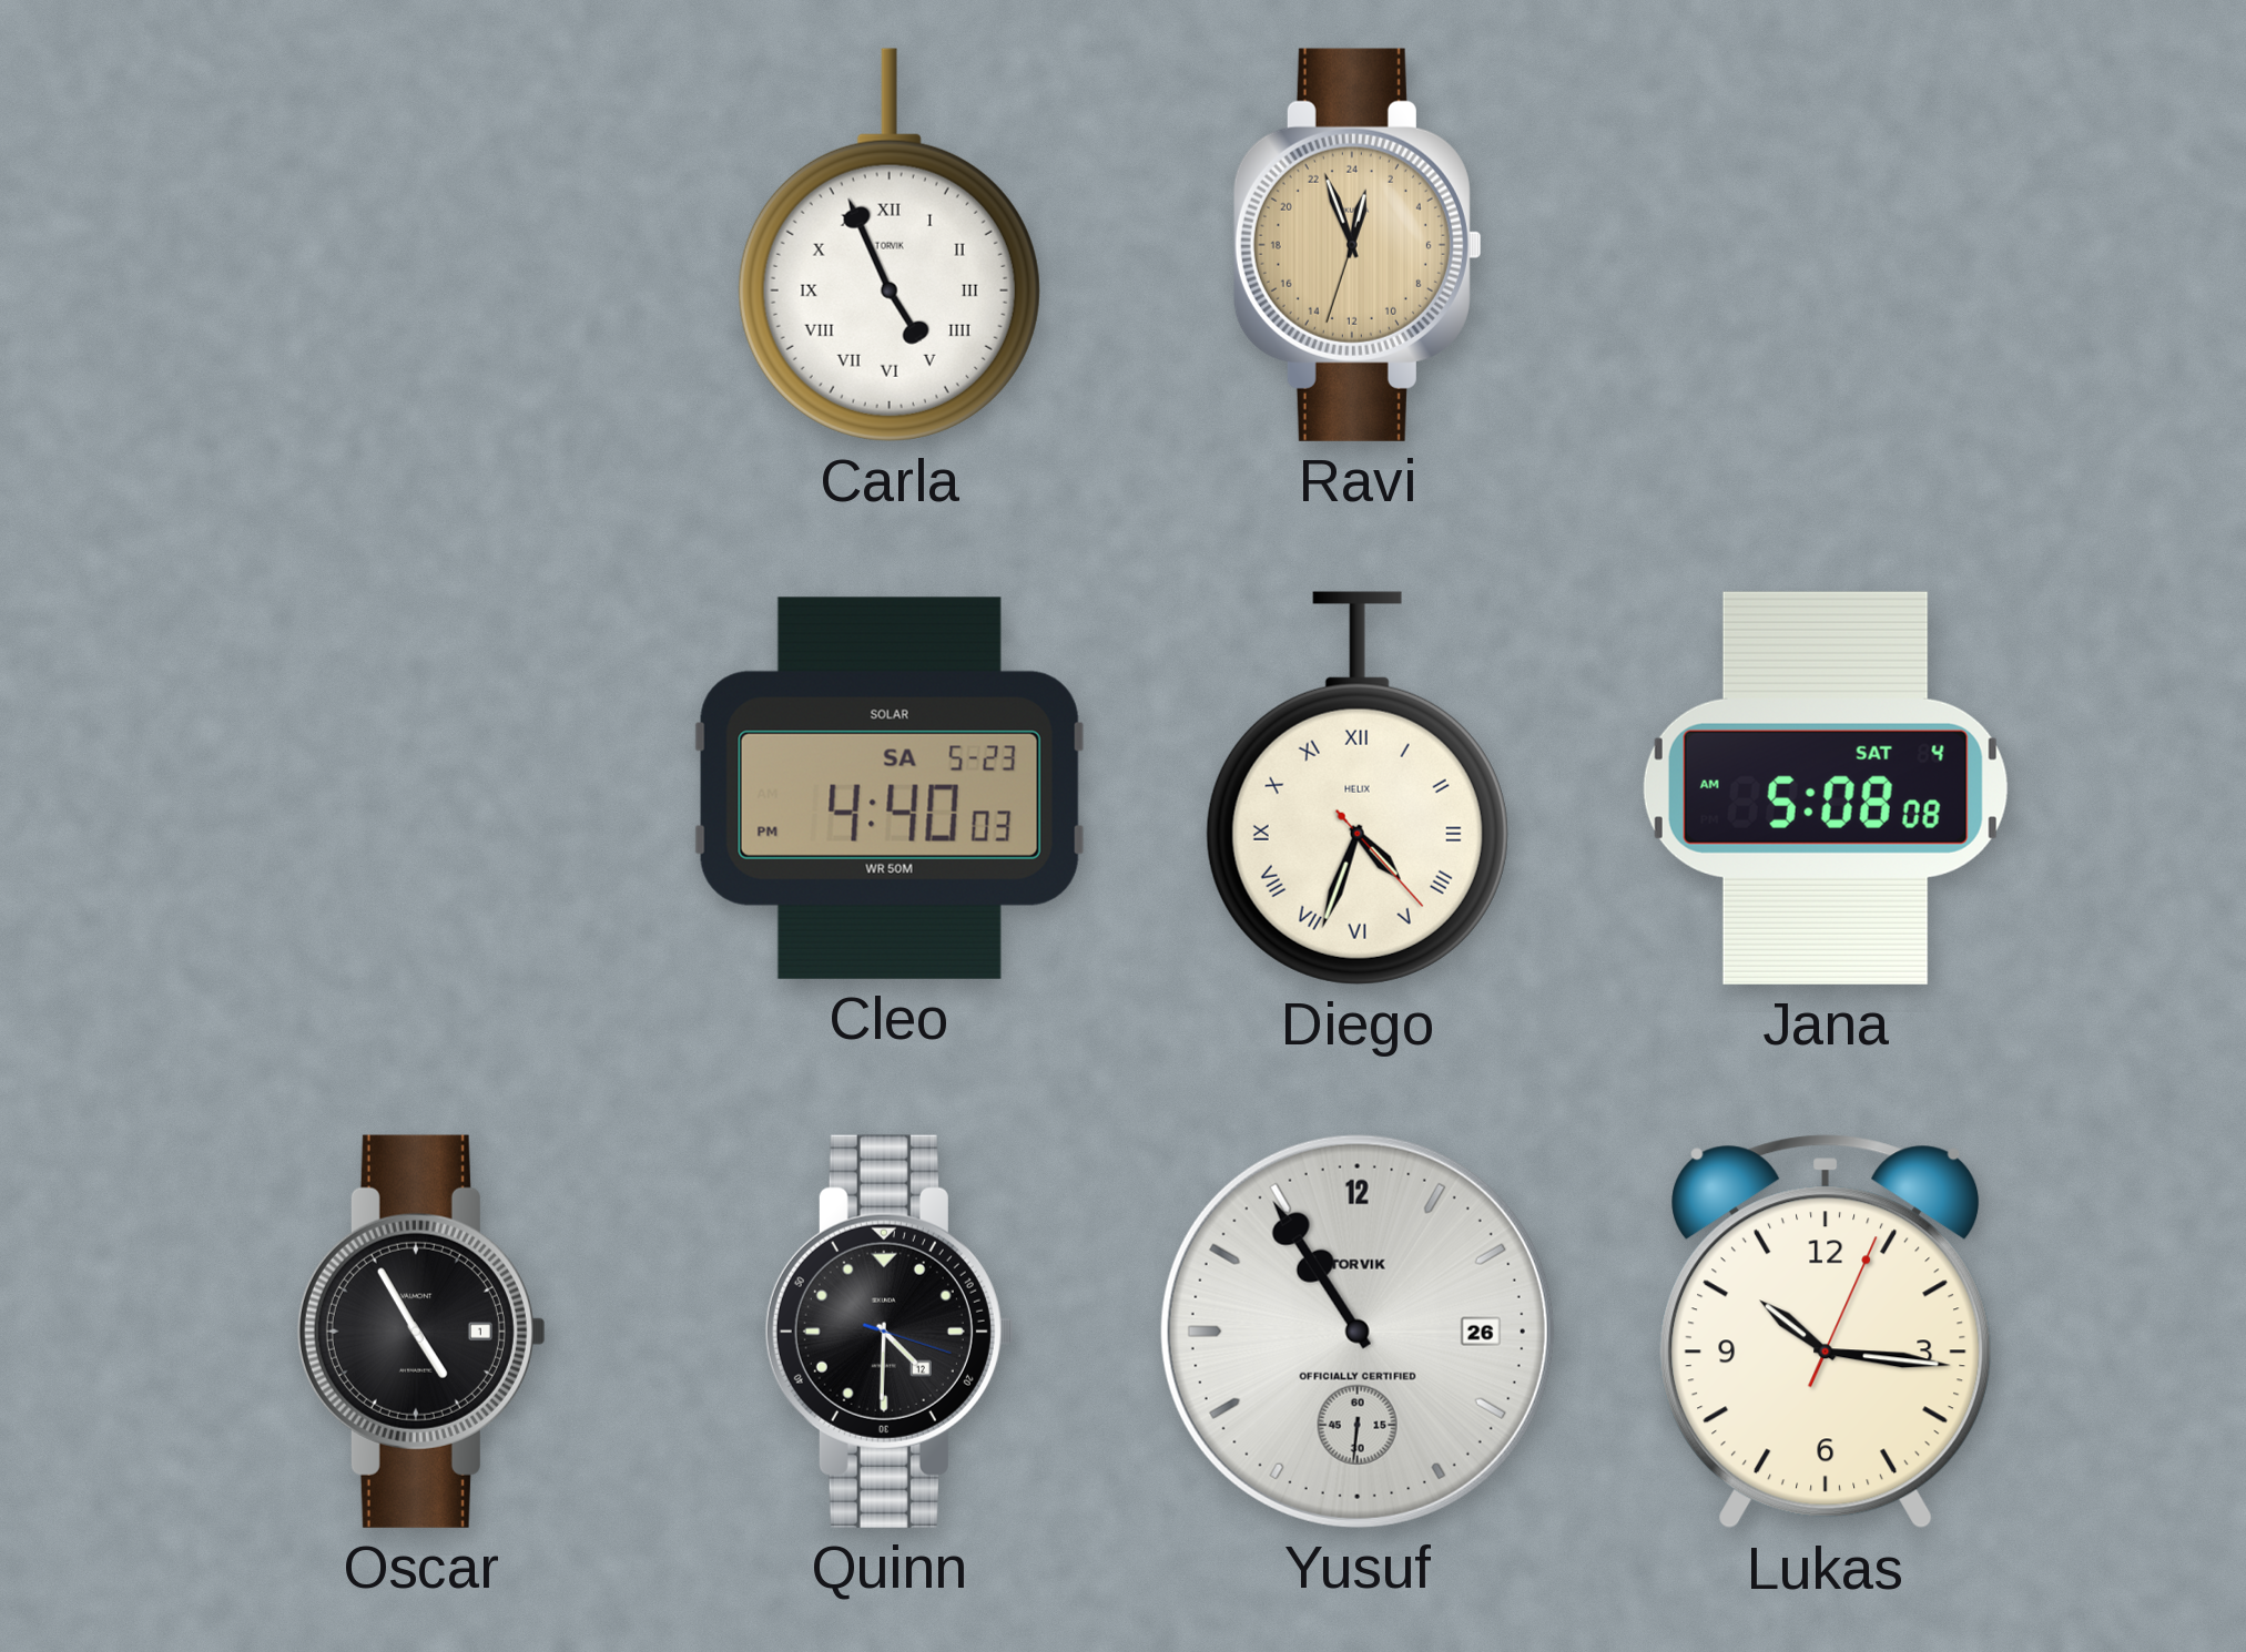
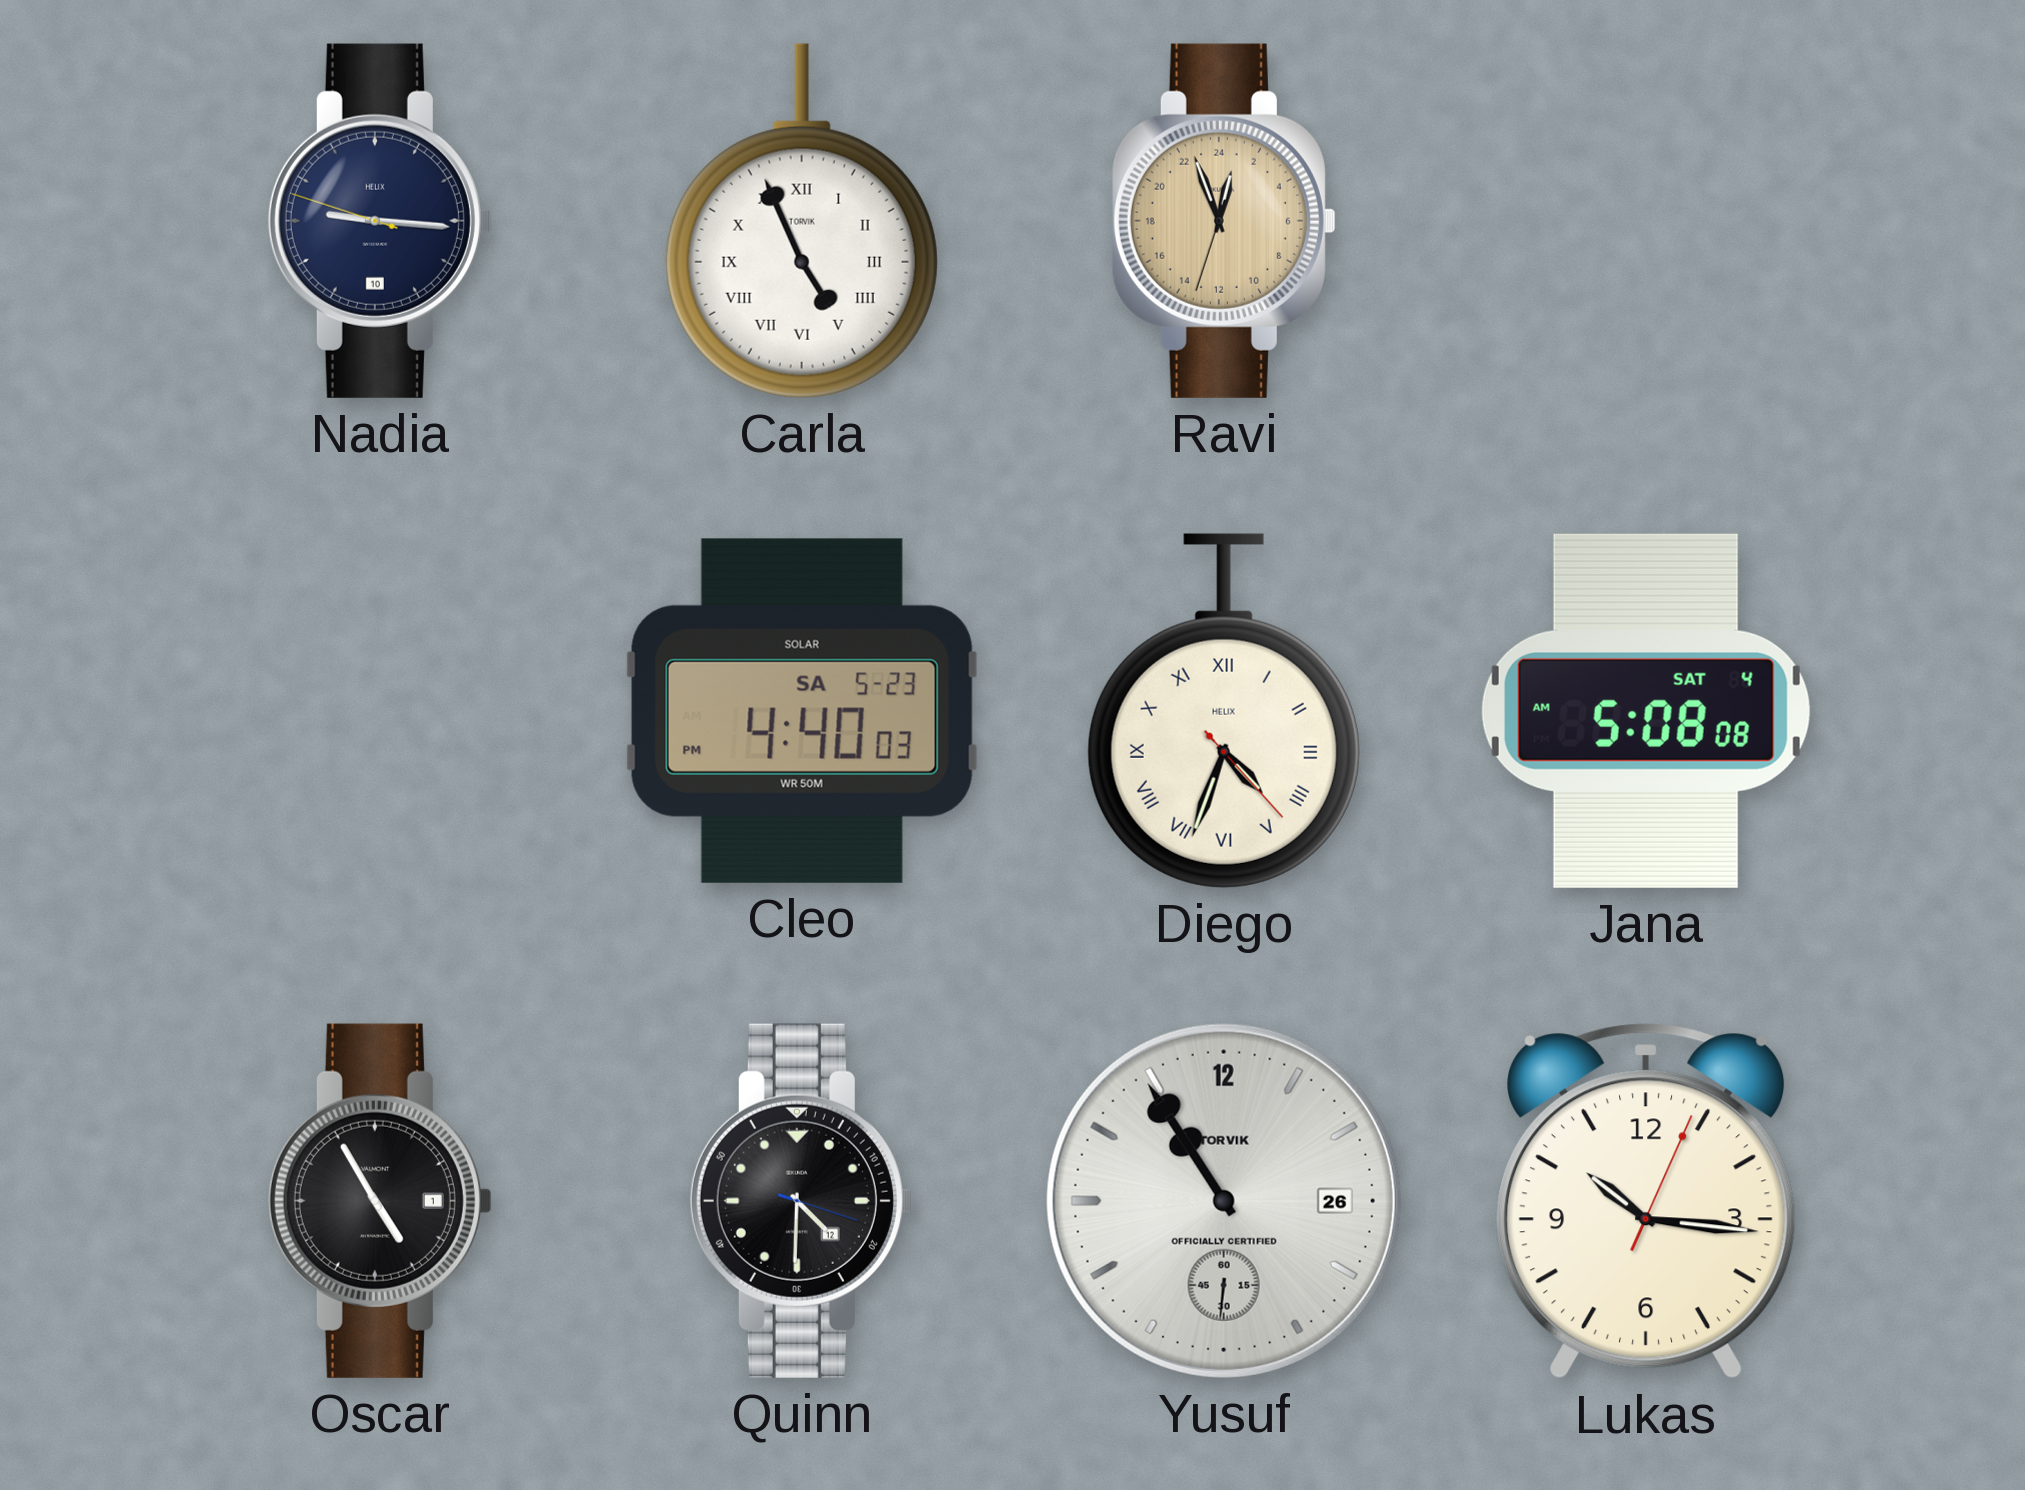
Nadia: none -> 9:15 (380, 221)
